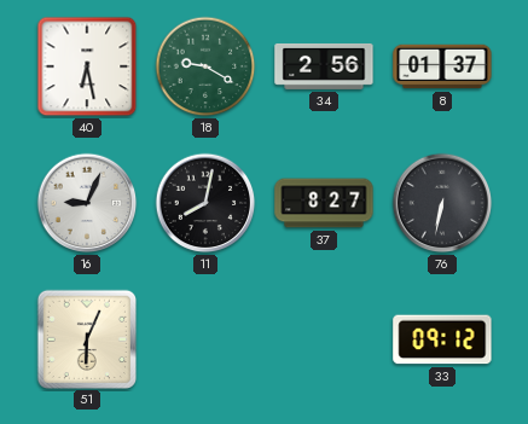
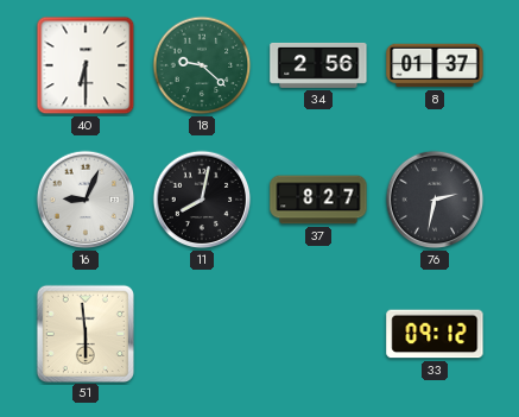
40: 6:28 -> 6:30 (86, 65)
18: 9:20 -> 9:22 (202, 65)
76: 6:32 -> 2:32 (435, 200)
51: 6:04 -> 5:59 (84, 333)
